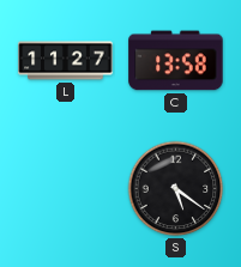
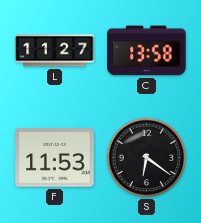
F: none -> 11:53 (55, 158)
S: 5:21 -> 6:21 (147, 158)
